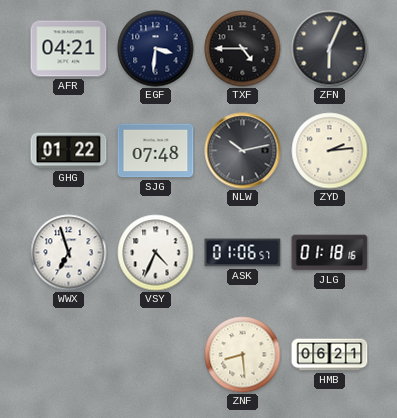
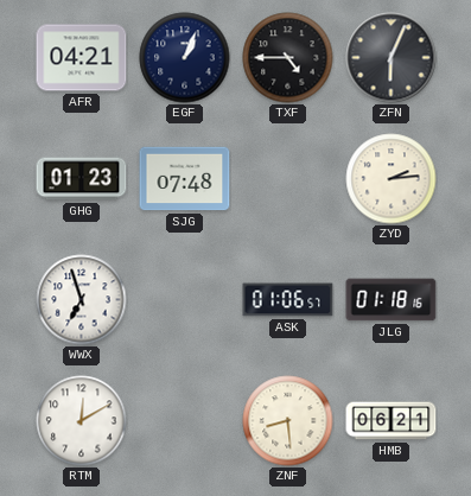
EGF: 3:31 -> 1:04 (185, 58)
GHG: 01:22 -> 01:23 (82, 179)
NLW: 10:13 -> none (243, 151)
VSY: 4:34 -> none (156, 253)
RTM: none -> 12:10 (82, 421)
